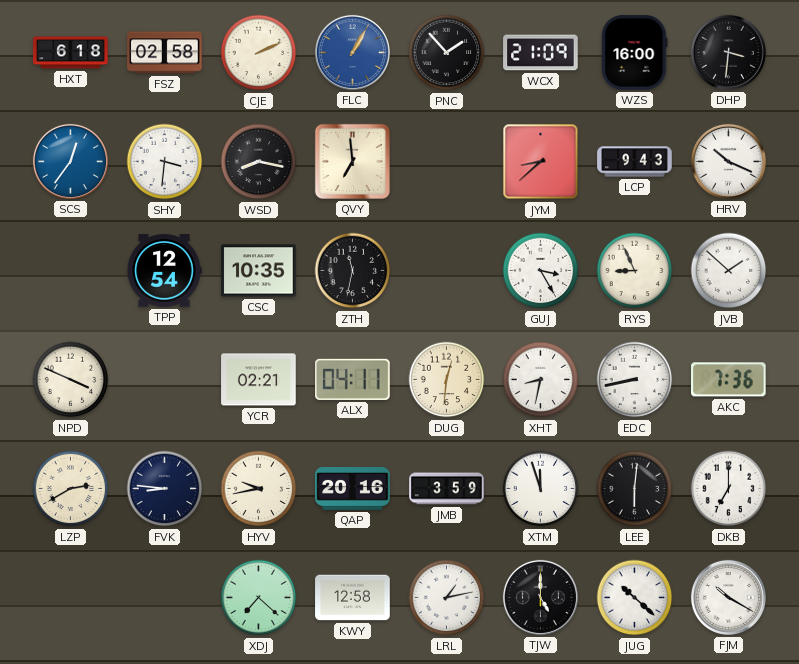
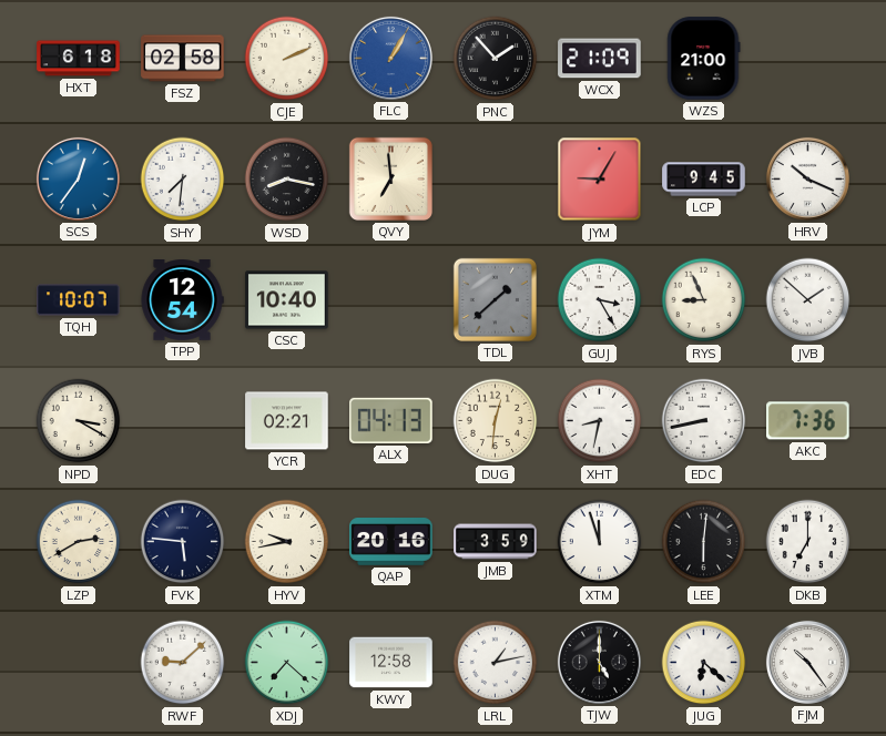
WZS: 16:00 -> 21:00 (704, 59)
DHP: 3:31 -> none (728, 52)
SHY: 3:31 -> 7:31 (183, 180)
JYM: 8:38 -> 9:05 (600, 180)
LCP: 9:43 -> 9:45 (704, 180)
TQH: none -> 10:07 (79, 300)
CSC: 10:35 -> 10:40 (287, 300)
ZTH: 11:32 -> none (353, 271)
TDL: none -> 1:38 (495, 299)
NPD: 3:49 -> 3:20 (79, 421)
ALX: 04:11 -> 04:13 (391, 420)
FVK: 8:46 -> 5:46 (183, 542)
RWF: none -> 9:08 (183, 663)
JUG: 10:22 -> 6:22 (704, 663)
FJM: 10:20 -> 10:24 (807, 662)
